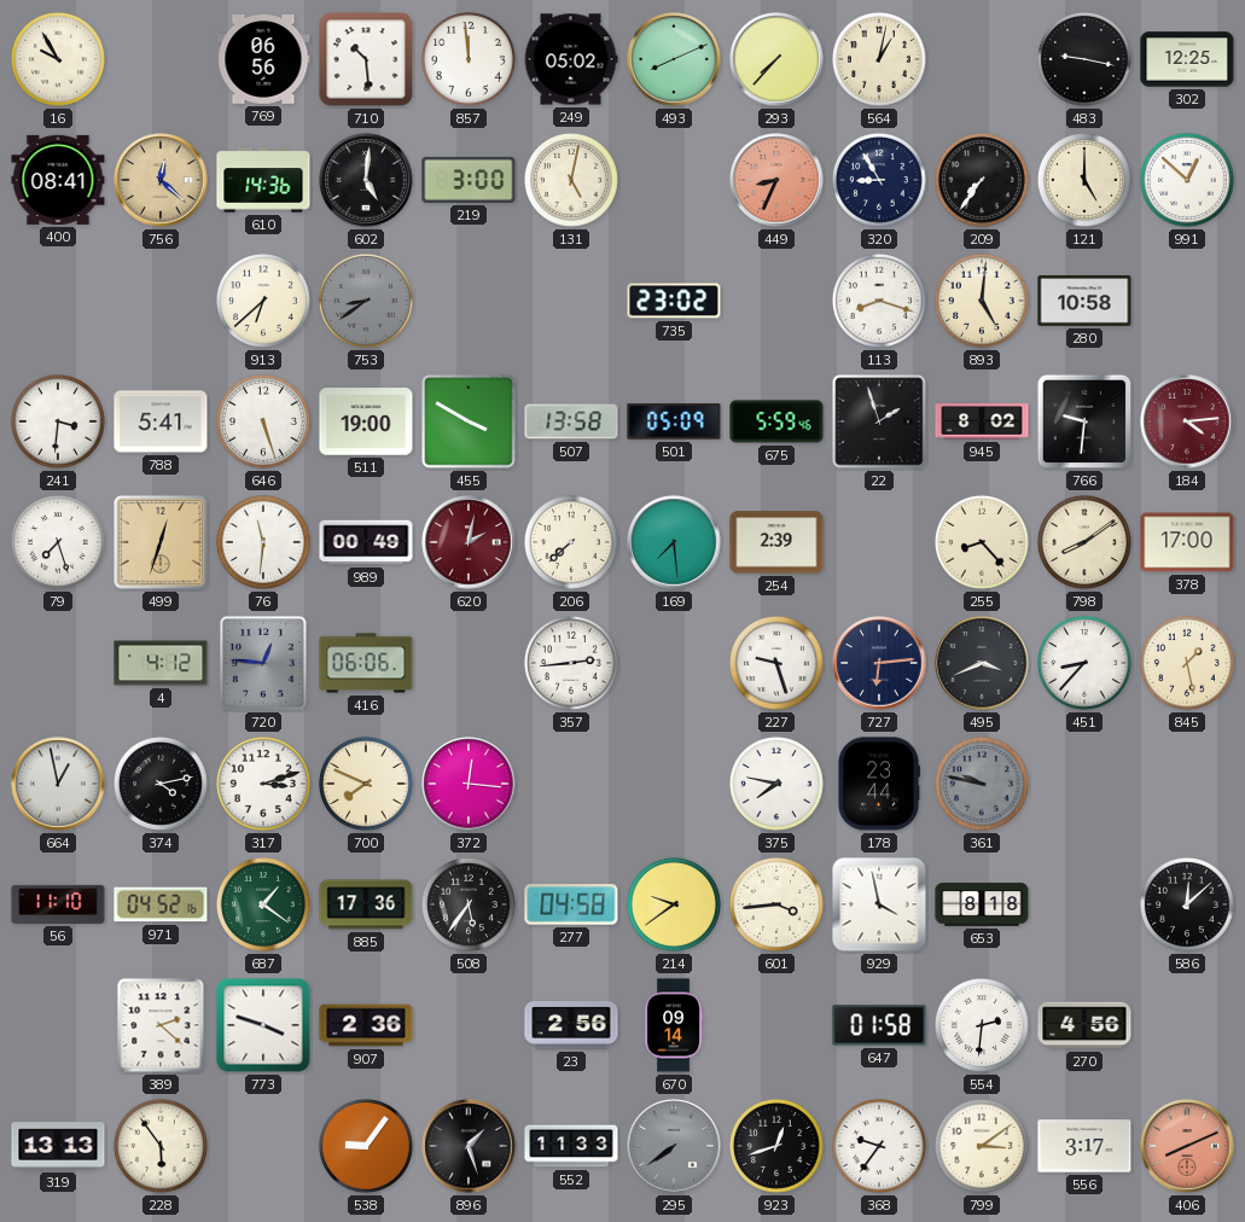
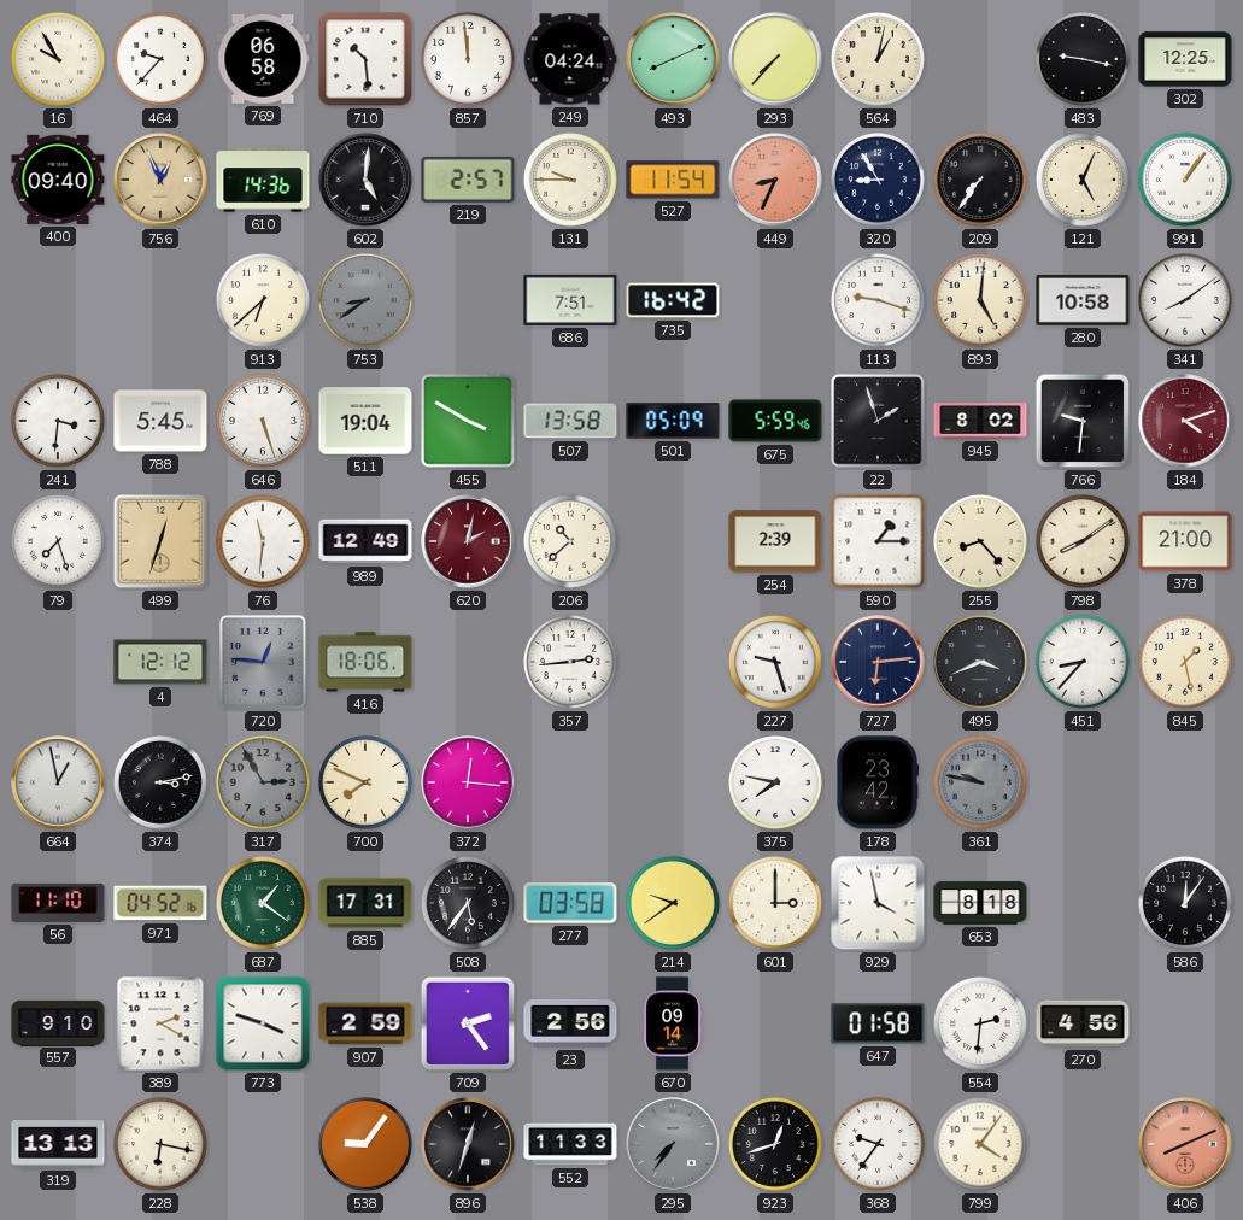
464: none -> 9:37 (160, 59)
769: 06:56 -> 06:58 (263, 59)
249: 05:02 -> 04:24 (570, 59)
400: 08:41 -> 09:40 (58, 180)
756: 12:22 -> 12:56 (160, 180)
219: 3:00 -> 2:57 (468, 180)
131: 5:02 -> 9:45 (570, 180)
527: none -> 11:54 (673, 180)
121: 5:00 -> 5:04 (1083, 180)
991: 12:52 -> 1:06 (1185, 180)
686: none -> 7:51 (570, 300)
735: 23:02 -> 16:42 (673, 300)
113: 8:18 -> 9:18 (878, 300)
341: none -> 8:09 (1185, 300)
788: 5:41 -> 5:45 (160, 421)
511: 19:00 -> 19:04 (365, 421)
184: 4:14 -> 4:12 (1185, 421)
989: 00:49 -> 12:49 (365, 541)
206: 7:38 -> 10:38 (570, 541)
169: 7:29 -> none (674, 542)
590: none -> 1:15 (878, 541)
378: 17:00 -> 21:00 (1185, 541)
4: 4:12 -> 12:12 (160, 662)
416: 06:06 -> 18:06 (365, 662)
374: 4:13 -> 3:13 (160, 782)
317: 3:12 -> 2:55 (263, 782)
317 dial: white -> grey (263, 782)
178: 23:44 -> 23:42 (876, 782)
885: 17:36 -> 17:31 (365, 903)
277: 04:58 -> 03:58 (570, 903)
601: 3:44 -> 3:00 (775, 903)
586: 12:08 -> 12:06 (1185, 903)
557: none -> 9:10 (58, 1022)
389: 2:22 -> 2:20 (160, 1023)
907: 2:36 -> 2:59 (365, 1023)
709: none -> 2:24 (468, 1023)
228: 5:54 -> 6:17 (160, 1144)
896: 1:27 -> 12:33 (468, 1144)
295: 7:39 -> 7:36 (673, 1144)
799: 3:09 -> 4:06 (980, 1144)
556: 3:17 -> none (1084, 1146)
